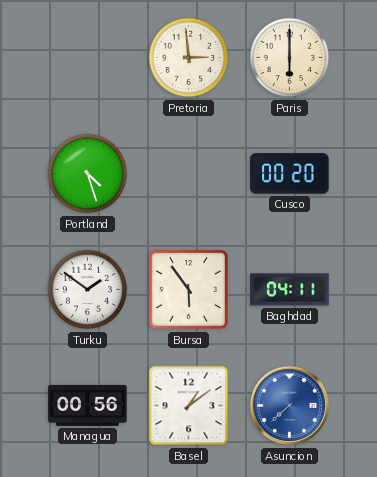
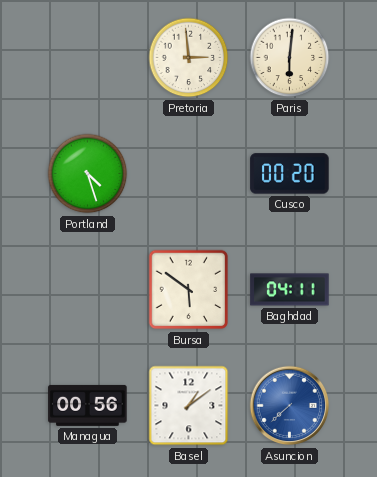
Paris: 6:00 -> 6:01 (290, 58)
Turku: 1:51 -> none (88, 290)
Bursa: 5:54 -> 5:51 (189, 290)
